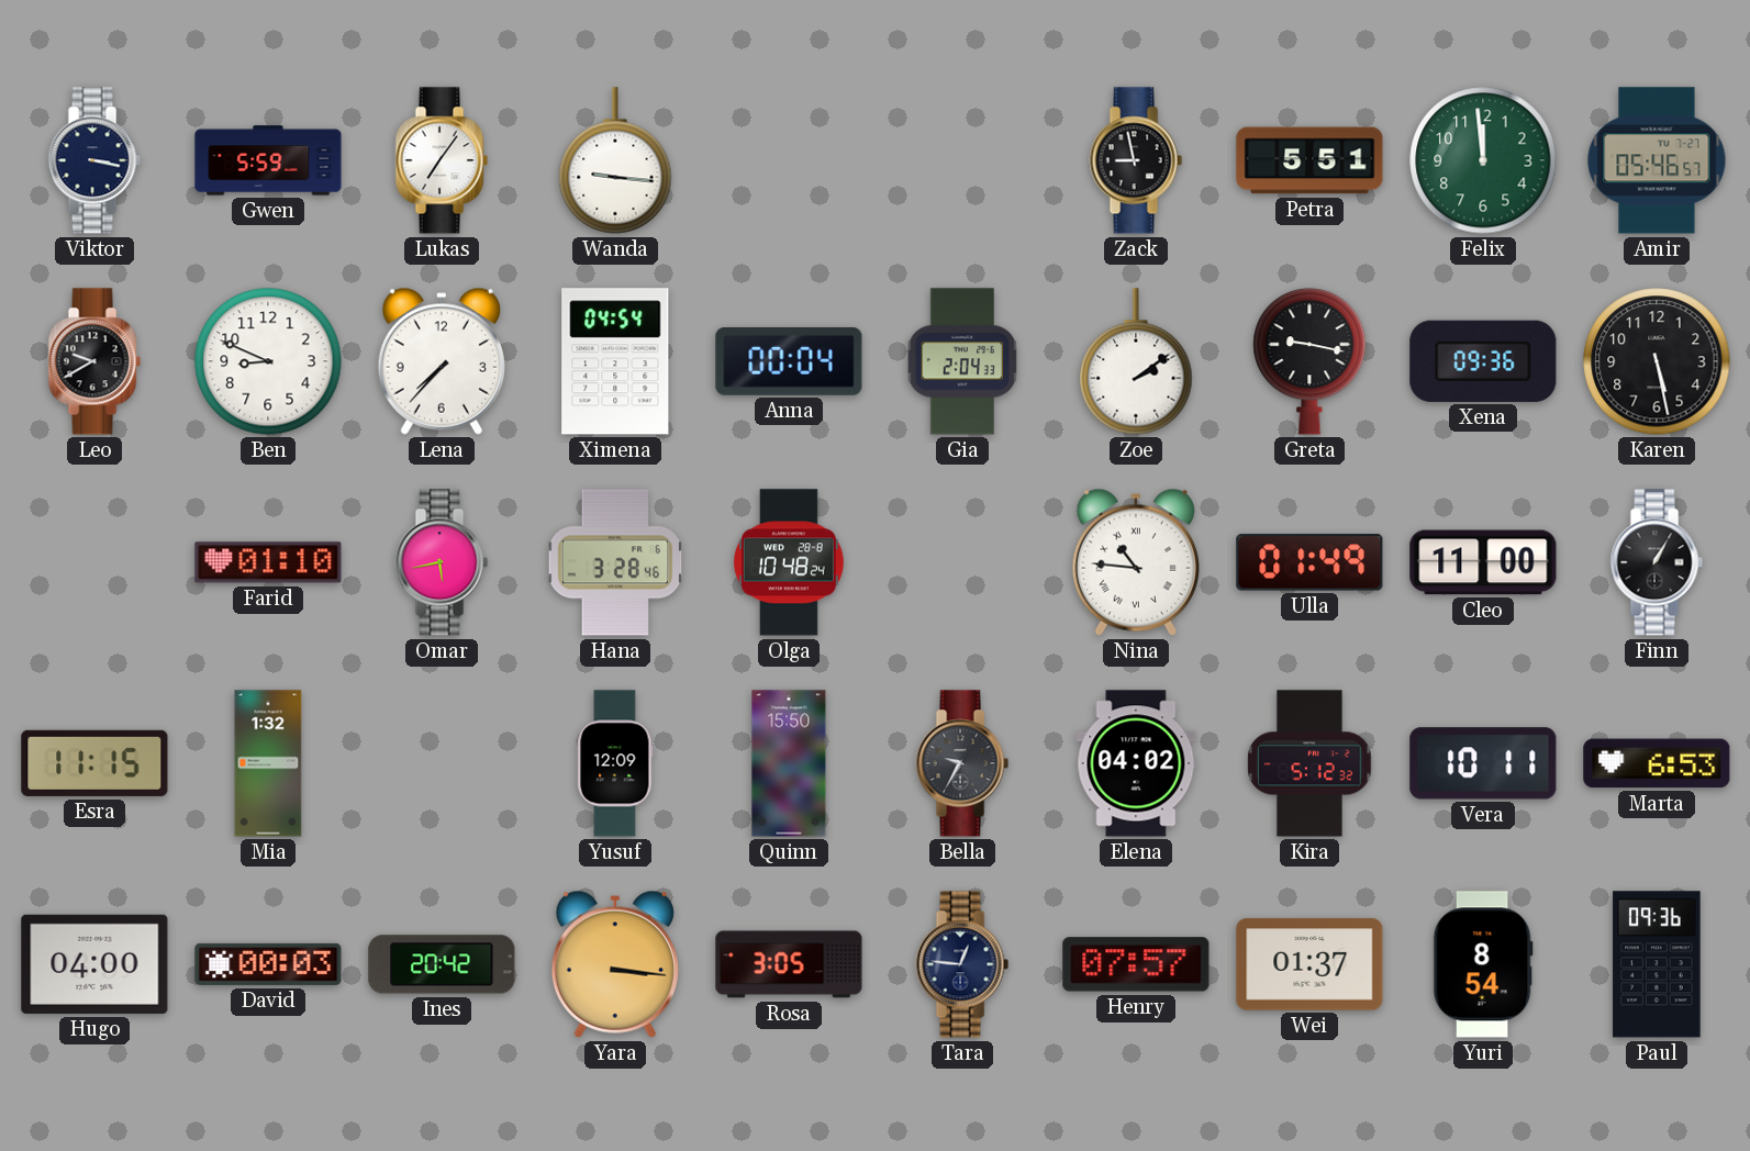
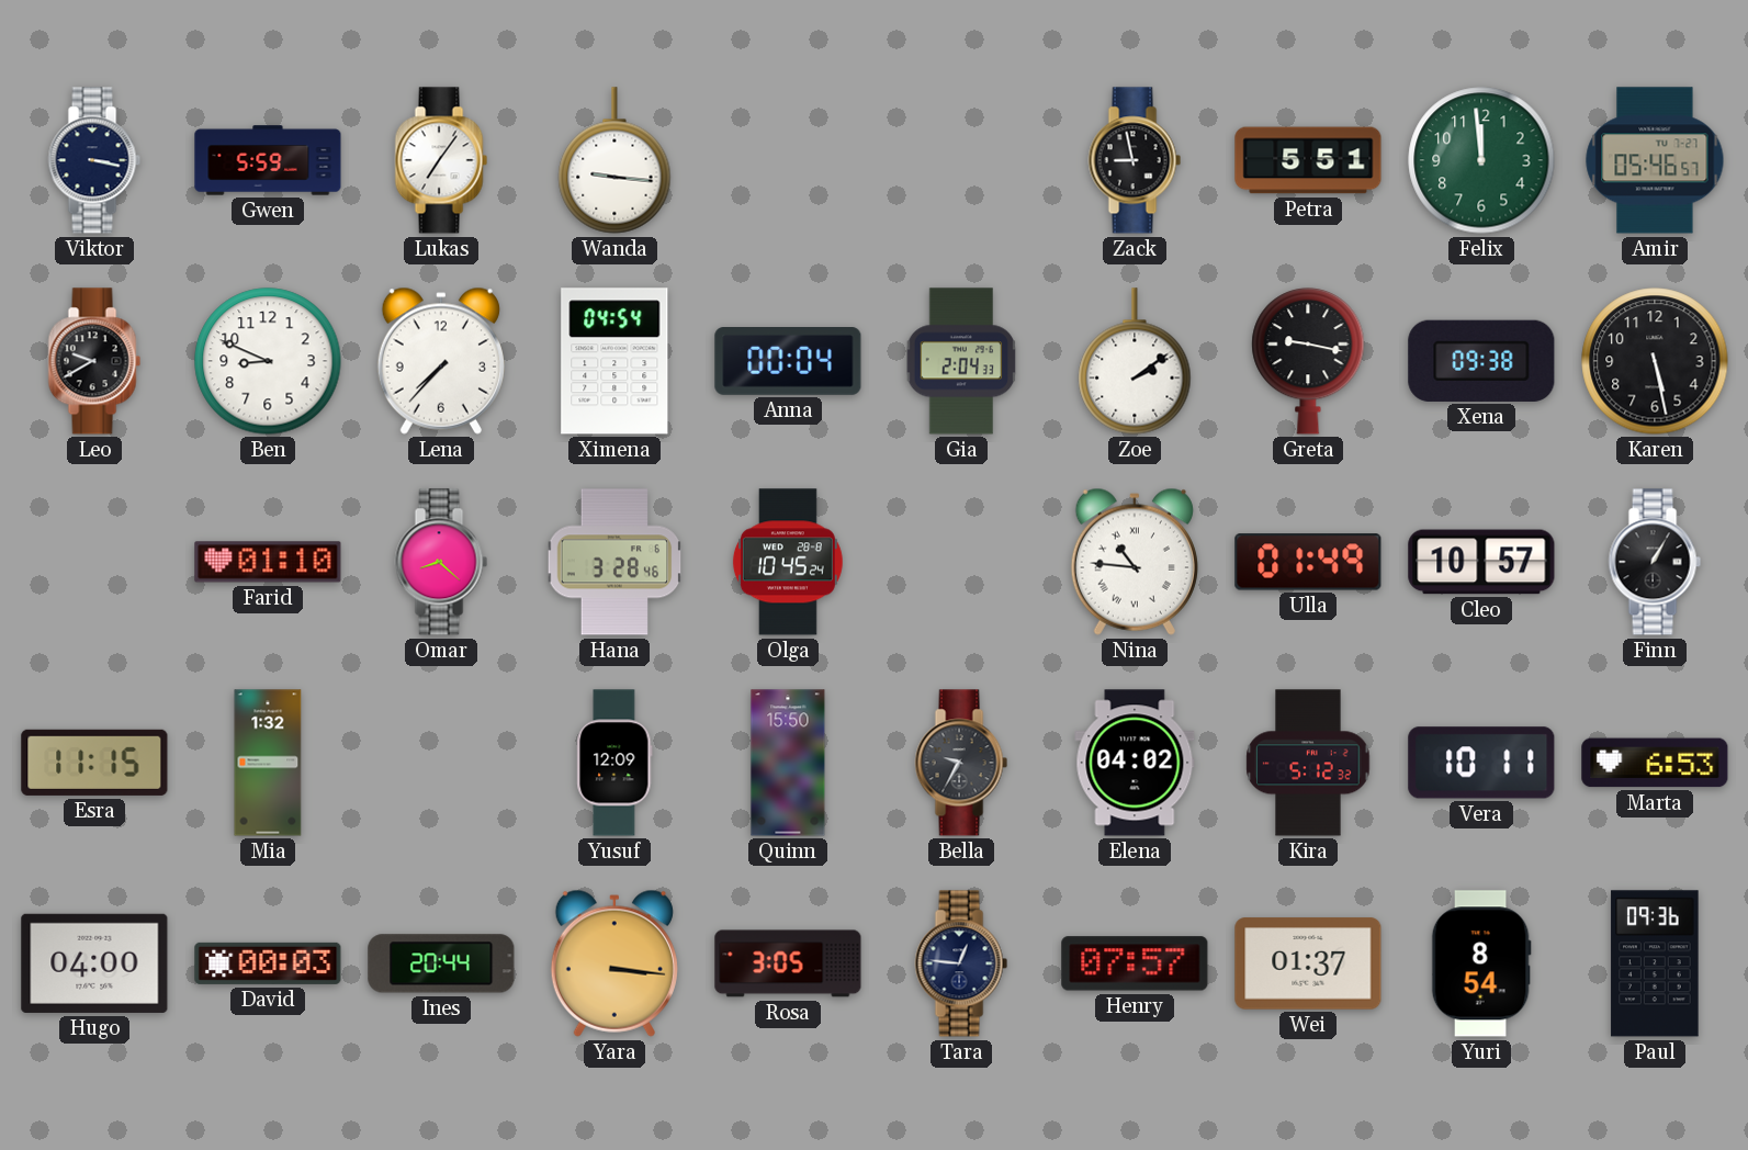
Xena: 09:36 -> 09:38 (1481, 361)
Omar: 5:43 -> 8:22 (441, 562)
Olga: 10:48 -> 10:45 (788, 562)
Cleo: 11:00 -> 10:57 (1481, 562)
Ines: 20:42 -> 20:44 (441, 963)
